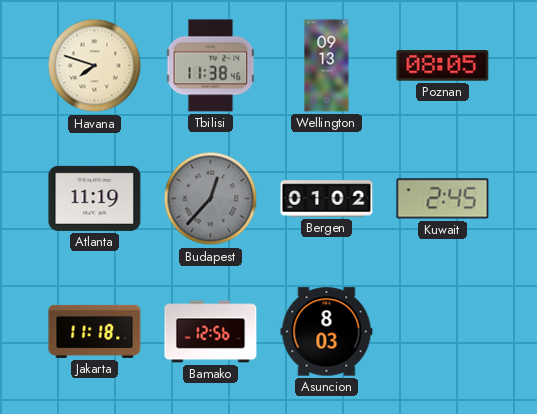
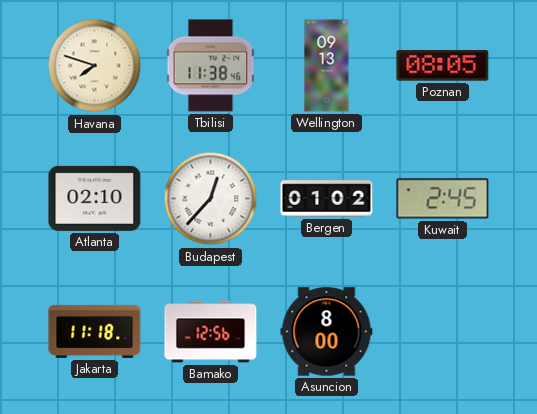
Atlanta: 11:19 -> 02:10 (95, 198)
Budapest dial: grey -> white (211, 199)
Asuncion: 8:03 -> 8:00 (327, 332)
